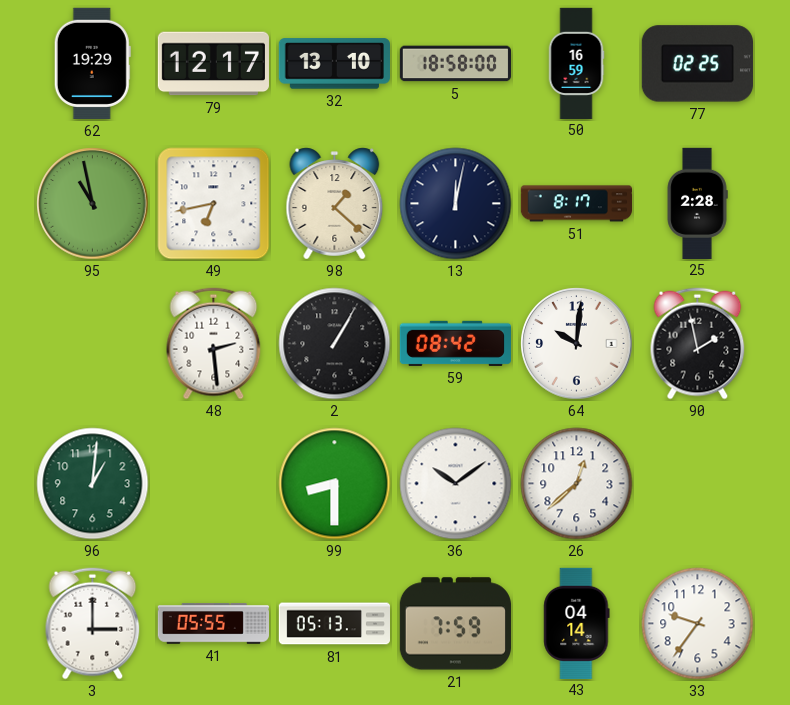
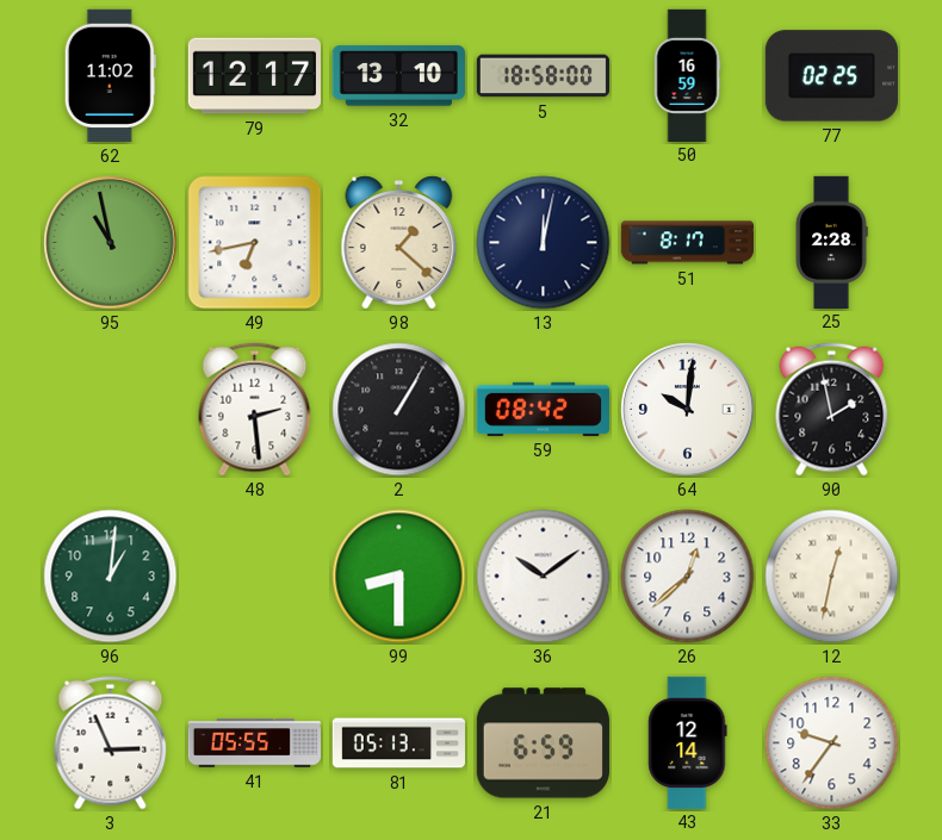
62: 19:29 -> 11:02 (110, 75)
12: none -> 12:32 (832, 577)
3: 3:00 -> 2:56 (111, 743)
21: 7:59 -> 6:59 (543, 743)
43: 04:14 -> 12:14 (688, 742)
